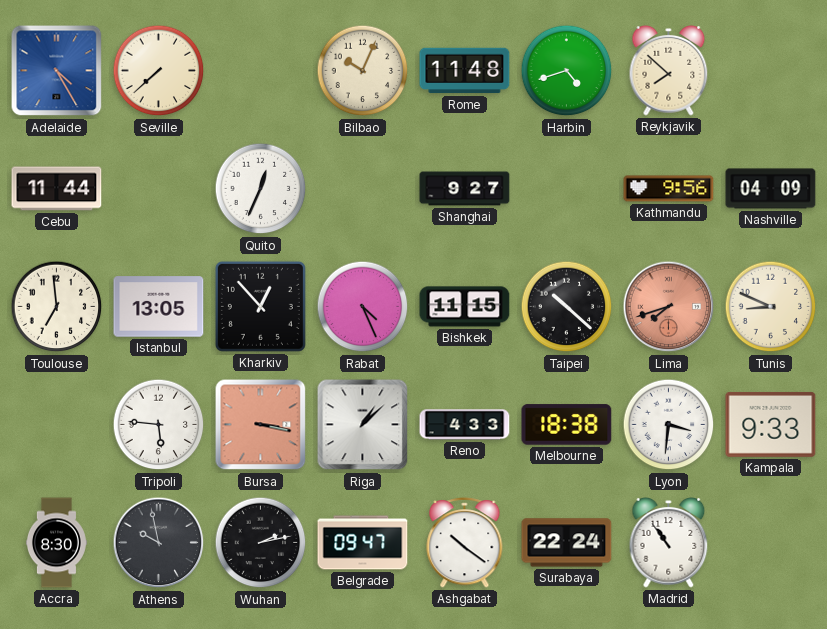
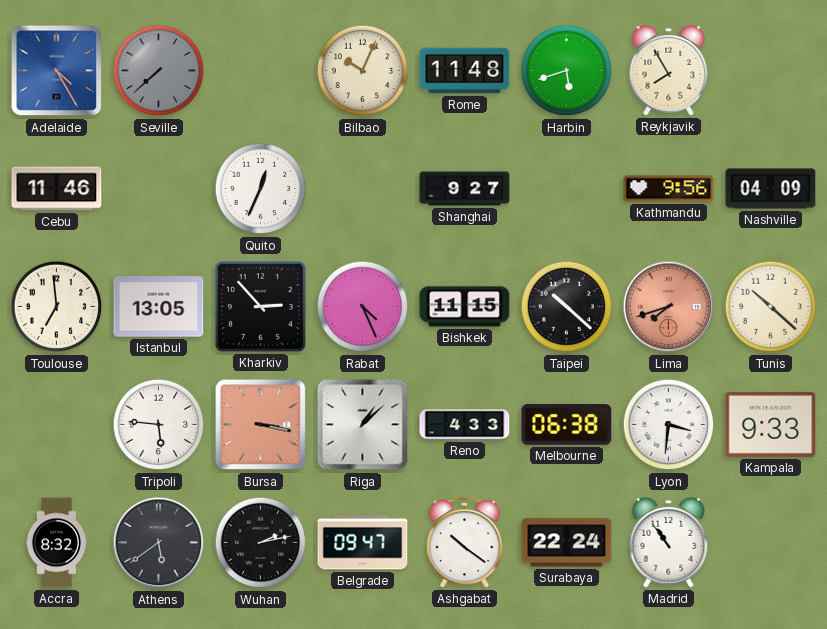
Seville dial: cream -> grey (159, 71)
Harbin: 4:42 -> 5:42 (567, 71)
Reykjavik: 7:52 -> 7:55 (669, 71)
Cebu: 11:44 -> 11:46 (57, 189)
Kharkiv: 12:53 -> 2:53 (260, 306)
Tunis: 8:49 -> 10:22 (771, 307)
Melbourne: 18:38 -> 06:38 (567, 425)
Accra: 8:30 -> 8:32 (56, 543)
Athens: 9:58 -> 5:39 (159, 543)
